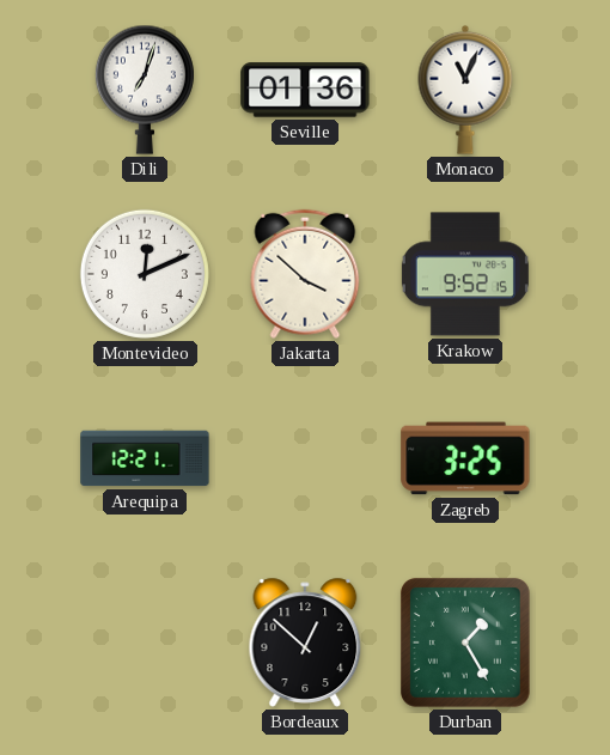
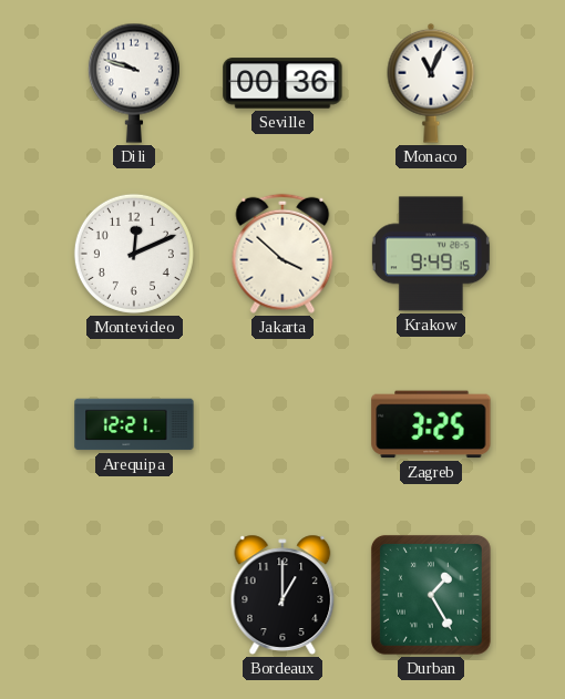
Dili: 7:03 -> 9:48 (134, 83)
Seville: 01:36 -> 00:36 (282, 83)
Krakow: 9:52 -> 9:49 (431, 254)
Bordeaux: 12:52 -> 1:00 (282, 595)
